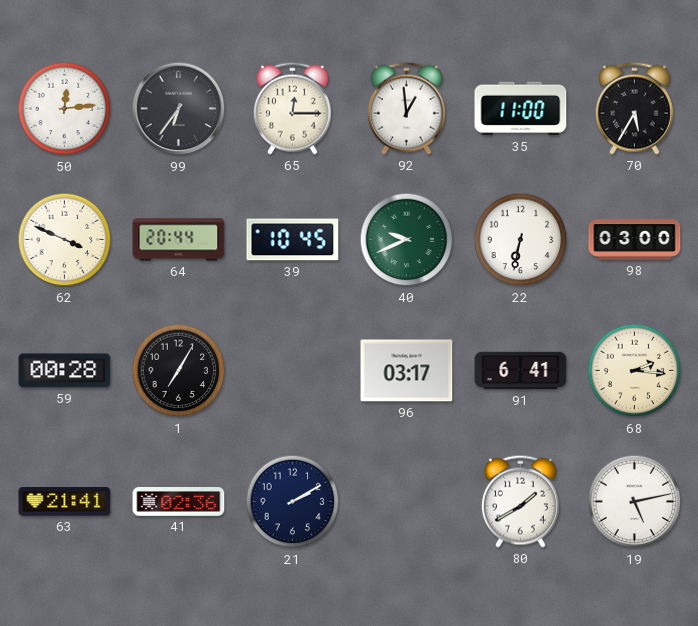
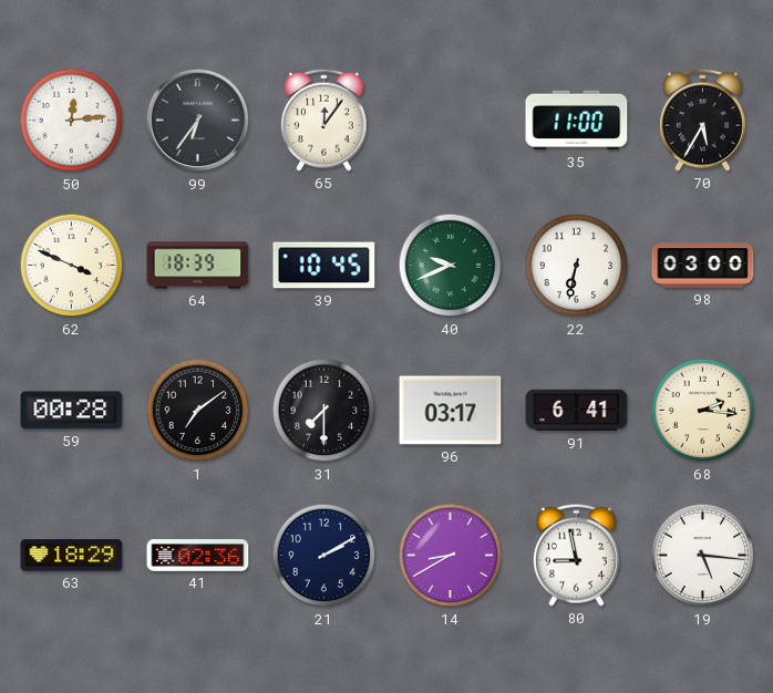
65: 12:15 -> 12:06 (323, 120)
92: 12:59 -> none (406, 108)
64: 20:44 -> 18:39 (198, 266)
1: 7:05 -> 7:09 (198, 411)
31: none -> 7:30 (324, 411)
63: 21:41 -> 18:29 (72, 556)
14: none -> 8:40 (451, 556)
80: 1:40 -> 8:58 (576, 555)
19: 5:13 -> 5:16 (703, 556)
